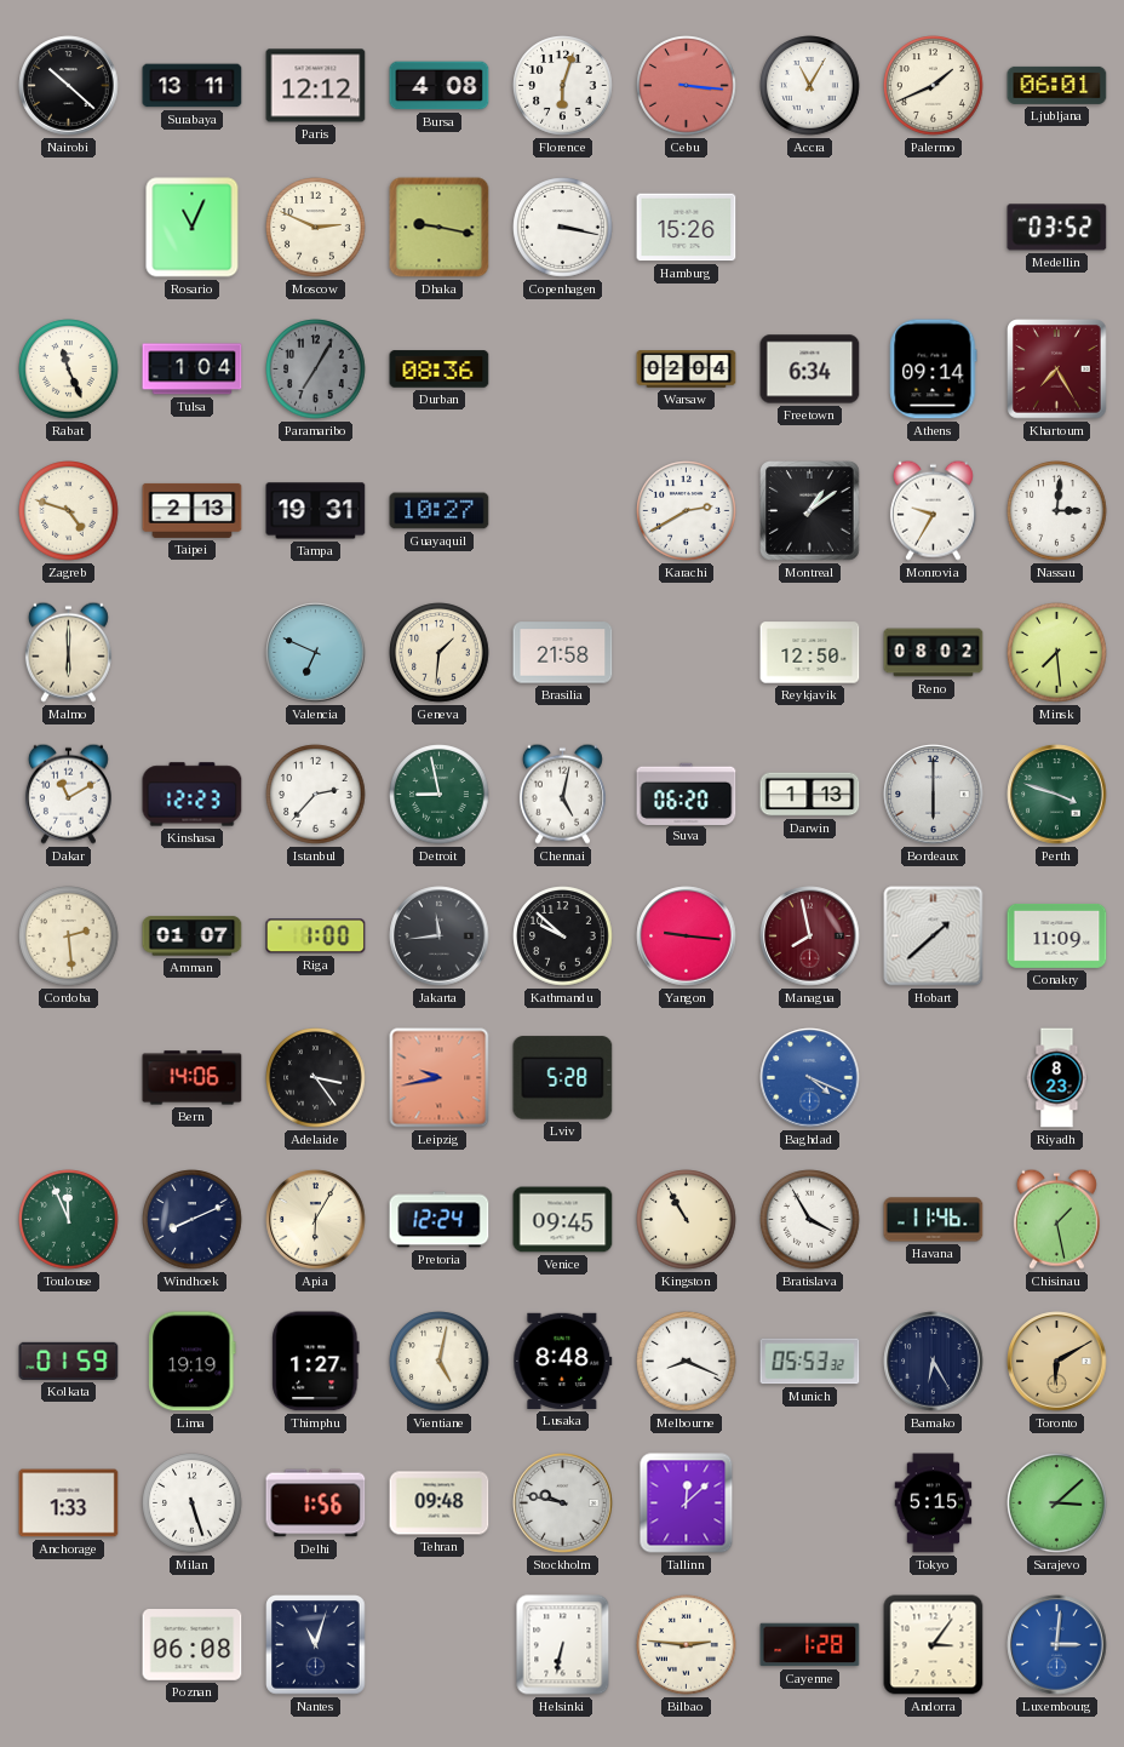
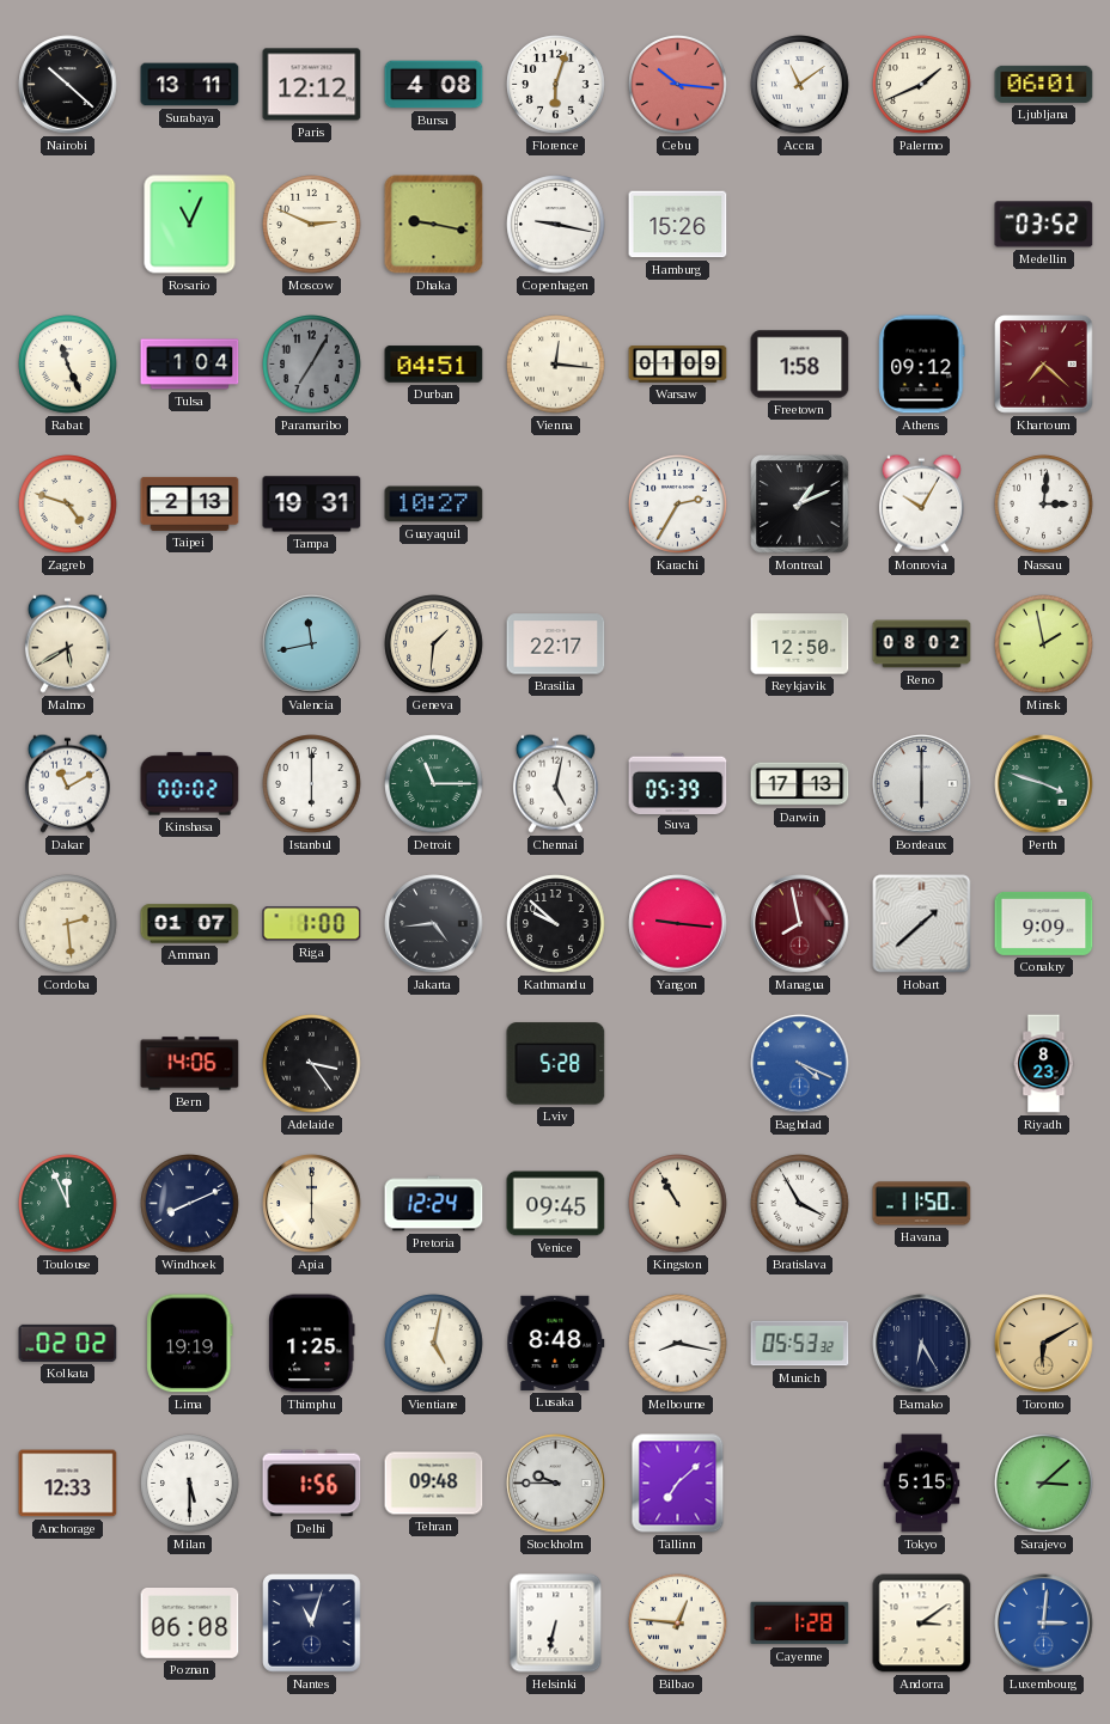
Cebu: 3:16 -> 10:16 (678, 85)
Accra: 11:05 -> 11:09 (800, 85)
Copenhagen: 3:17 -> 9:17 (556, 225)
Durban: 08:36 -> 04:51 (434, 365)
Vienna: none -> 12:16 (556, 365)
Warsaw: 02:04 -> 01:09 (678, 365)
Freetown: 6:34 -> 1:58 (800, 365)
Athens: 09:14 -> 09:12 (922, 365)
Khartoum: 7:25 -> 7:22 (1044, 365)
Karachi: 2:40 -> 2:35 (678, 505)
Montreal: 1:09 -> 1:11 (800, 505)
Monrovia: 9:35 -> 10:05 (921, 503)
Malmo: 6:00 -> 5:40 (67, 643)
Valencia: 6:49 -> 11:43 (312, 644)
Brasilia: 21:58 -> 22:17 (556, 644)
Minsk: 7:29 -> 1:58 (1044, 644)
Kinshasa: 12:23 -> 00:02 (190, 784)
Istanbul: 2:37 -> 6:00 (312, 784)
Detroit: 8:58 -> 11:15 (434, 784)
Suva: 06:20 -> 05:39 (678, 783)
Darwin: 1:13 -> 17:13 (800, 784)
Jakarta: 11:44 -> 4:44 (434, 924)
Conakry: 11:09 -> 9:09 (1044, 923)
Leipzig: 9:43 -> none (440, 1078)
Apia: 6:05 -> 6:00 (312, 1204)
Havana: 11:46 -> 11:50 (922, 1204)
Chisinau: 1:28 -> none (1056, 1219)
Kolkata: 01:59 -> 02:02 (68, 1343)
Thimphu: 1:27 -> 1:25 (312, 1344)
Melbourne: 8:19 -> 8:17 (678, 1344)
Anchorage: 1:33 -> 12:33 (68, 1484)
Milan: 5:27 -> 5:30 (190, 1484)
Stockholm: 9:47 -> 9:45 (556, 1484)
Tallinn: 12:08 -> 7:08 (678, 1484)
Bilbao: 2:46 -> 12:46 (678, 1624)
Andorra: 3:06 -> 3:09 (922, 1624)
